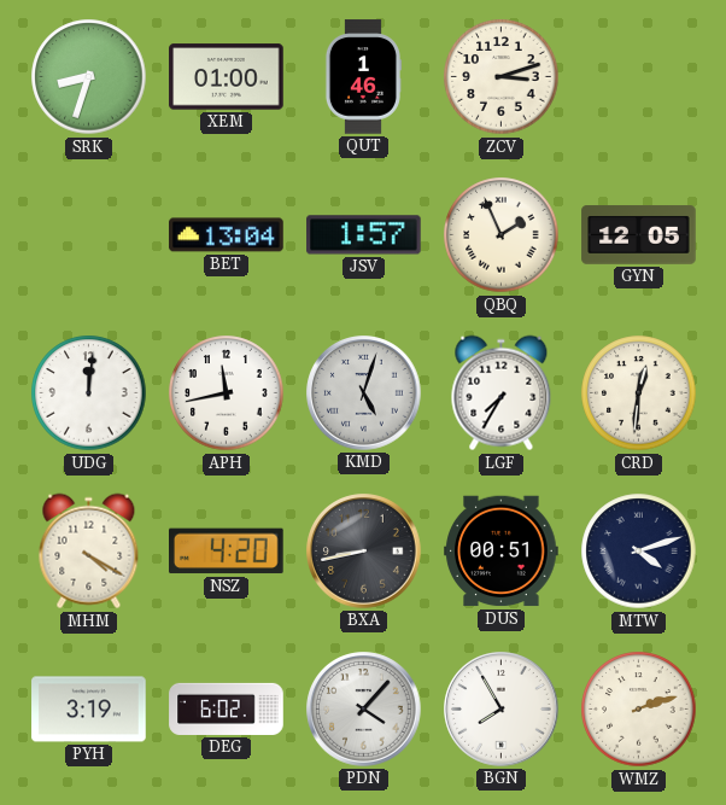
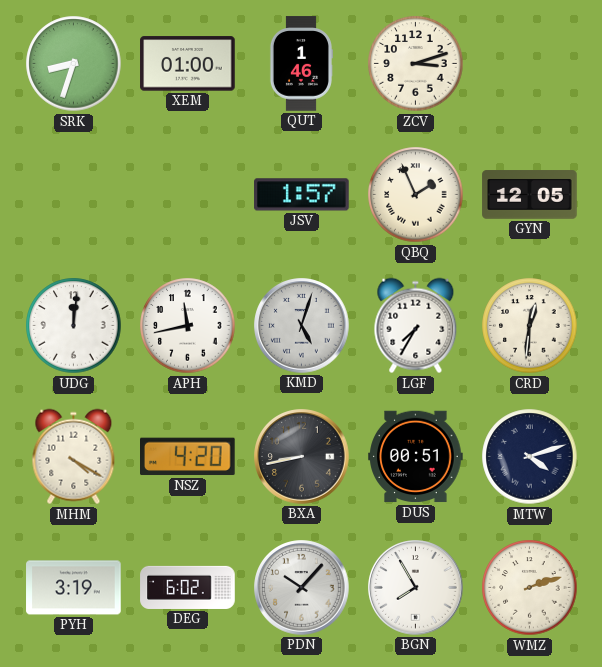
BET: 13:04 -> none (227, 235)
PDN: 4:07 -> 10:07 (302, 588)
